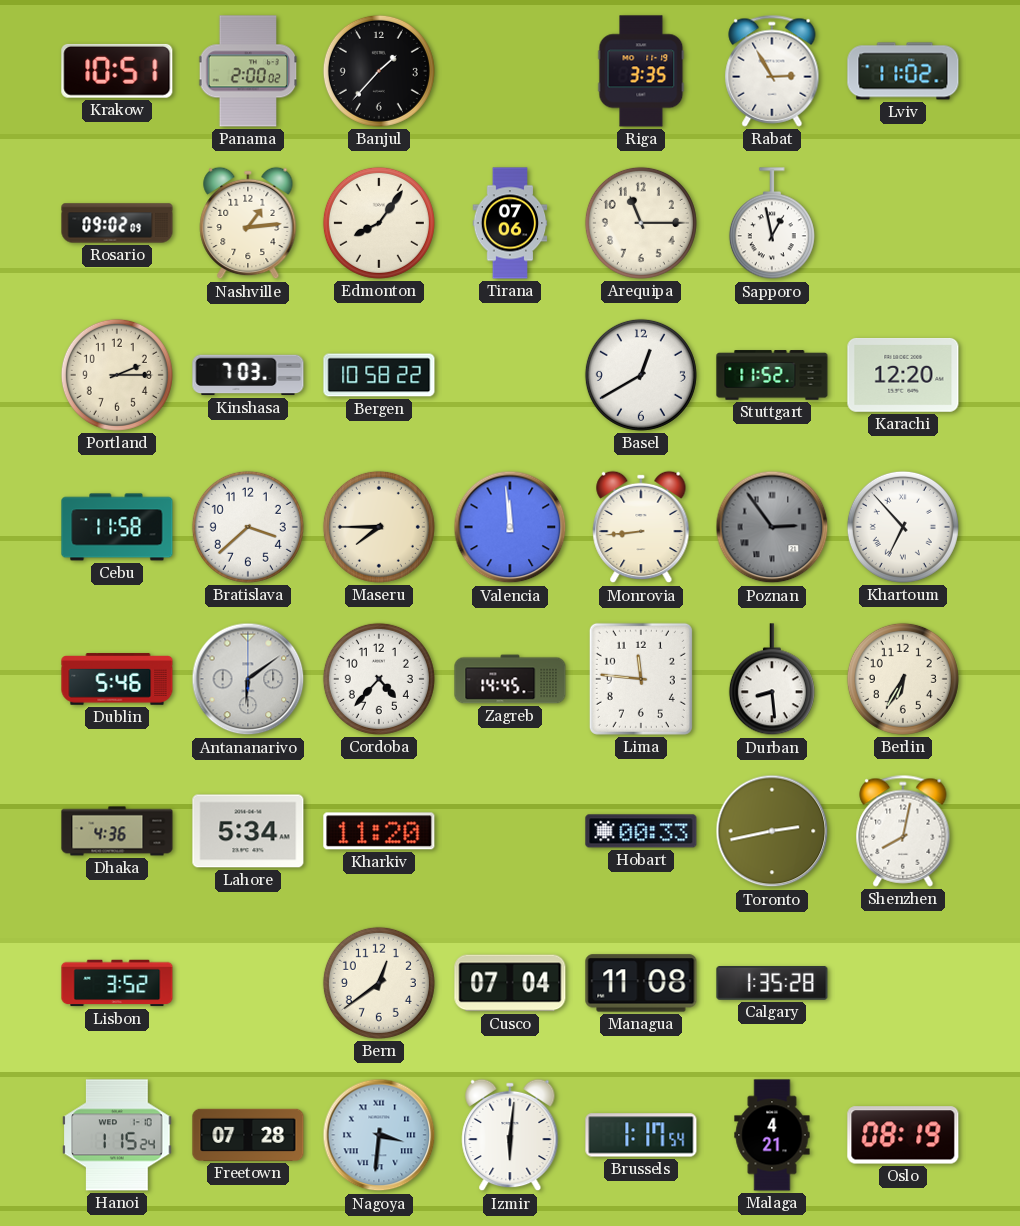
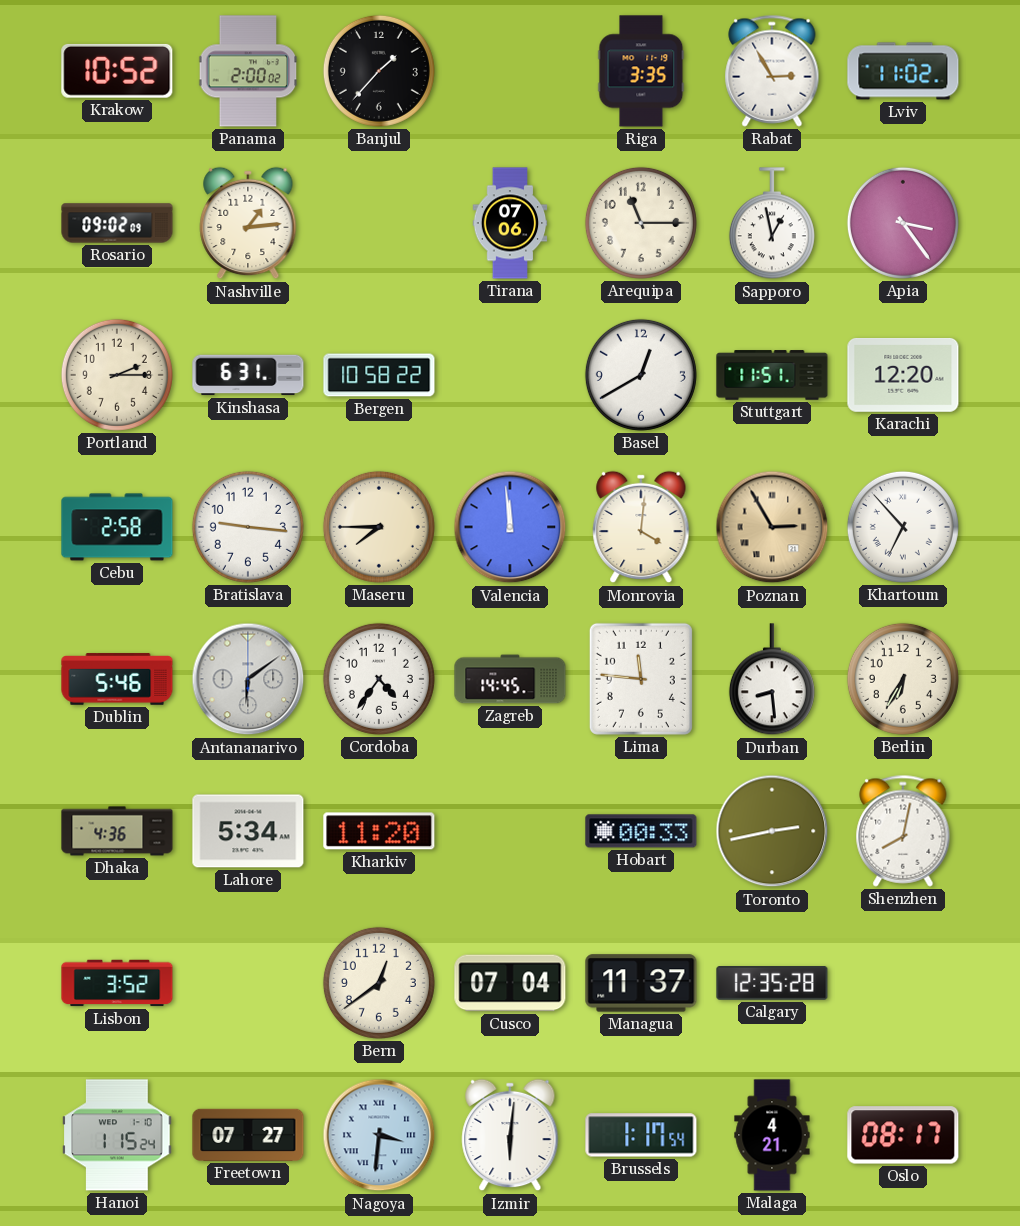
Krakow: 10:51 -> 10:52 (117, 71)
Edmonton: 8:06 -> none (379, 223)
Apia: none -> 3:24 (903, 223)
Kinshasa: 7:03 -> 6:31 (248, 375)
Stuttgart: 11:52 -> 11:51 (772, 375)
Cebu: 11:58 -> 2:58 (117, 527)
Bratislava: 3:38 -> 9:16 (248, 527)
Monrovia: 8:44 -> 4:01 (641, 527)
Poznan: 2:54 -> 2:55 (772, 527)
Poznan dial: grey -> champagne (772, 527)
Cordoba: 4:37 -> 4:36 (379, 679)
Managua: 11:08 -> 11:37 (641, 983)
Calgary: 1:35 -> 12:35 (772, 984)
Freetown: 07:28 -> 07:27 (248, 1135)
Oslo: 08:19 -> 08:17 (903, 1135)
